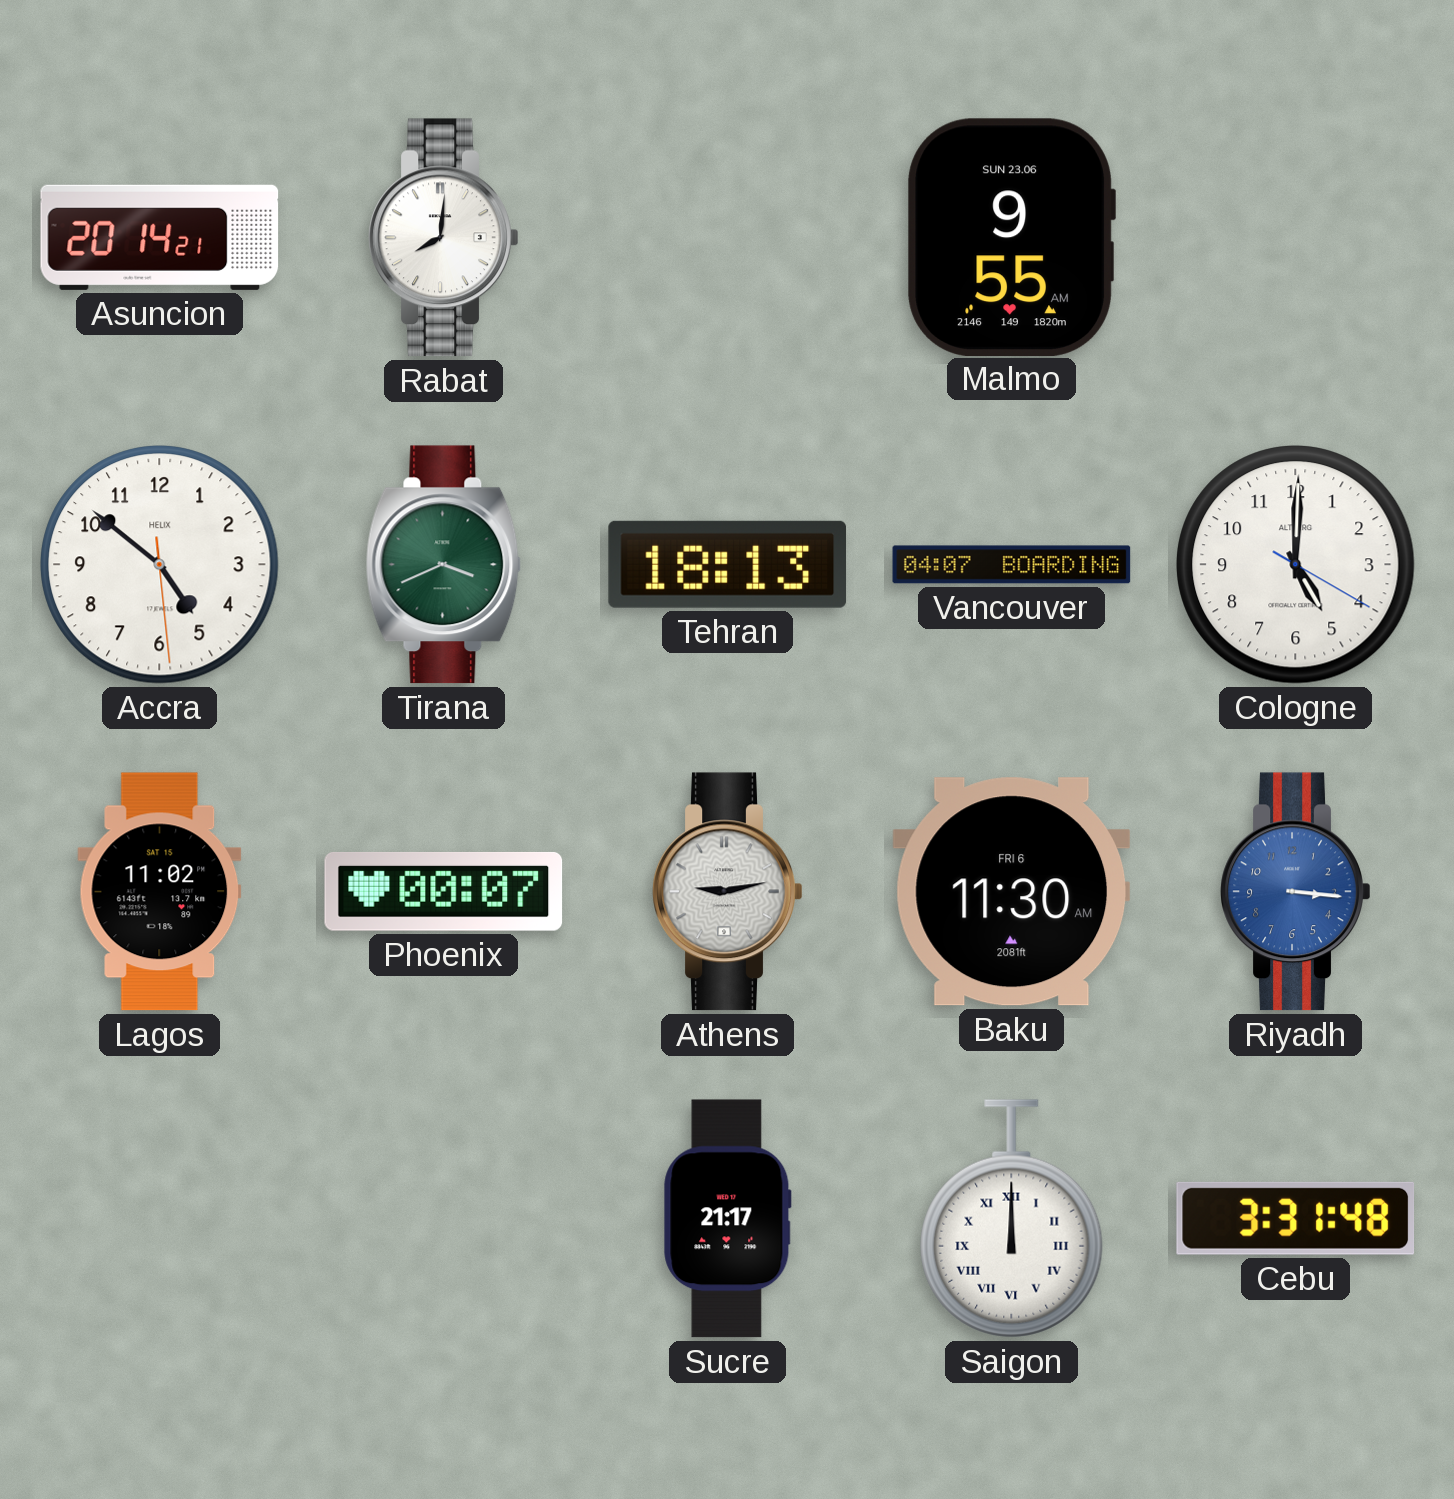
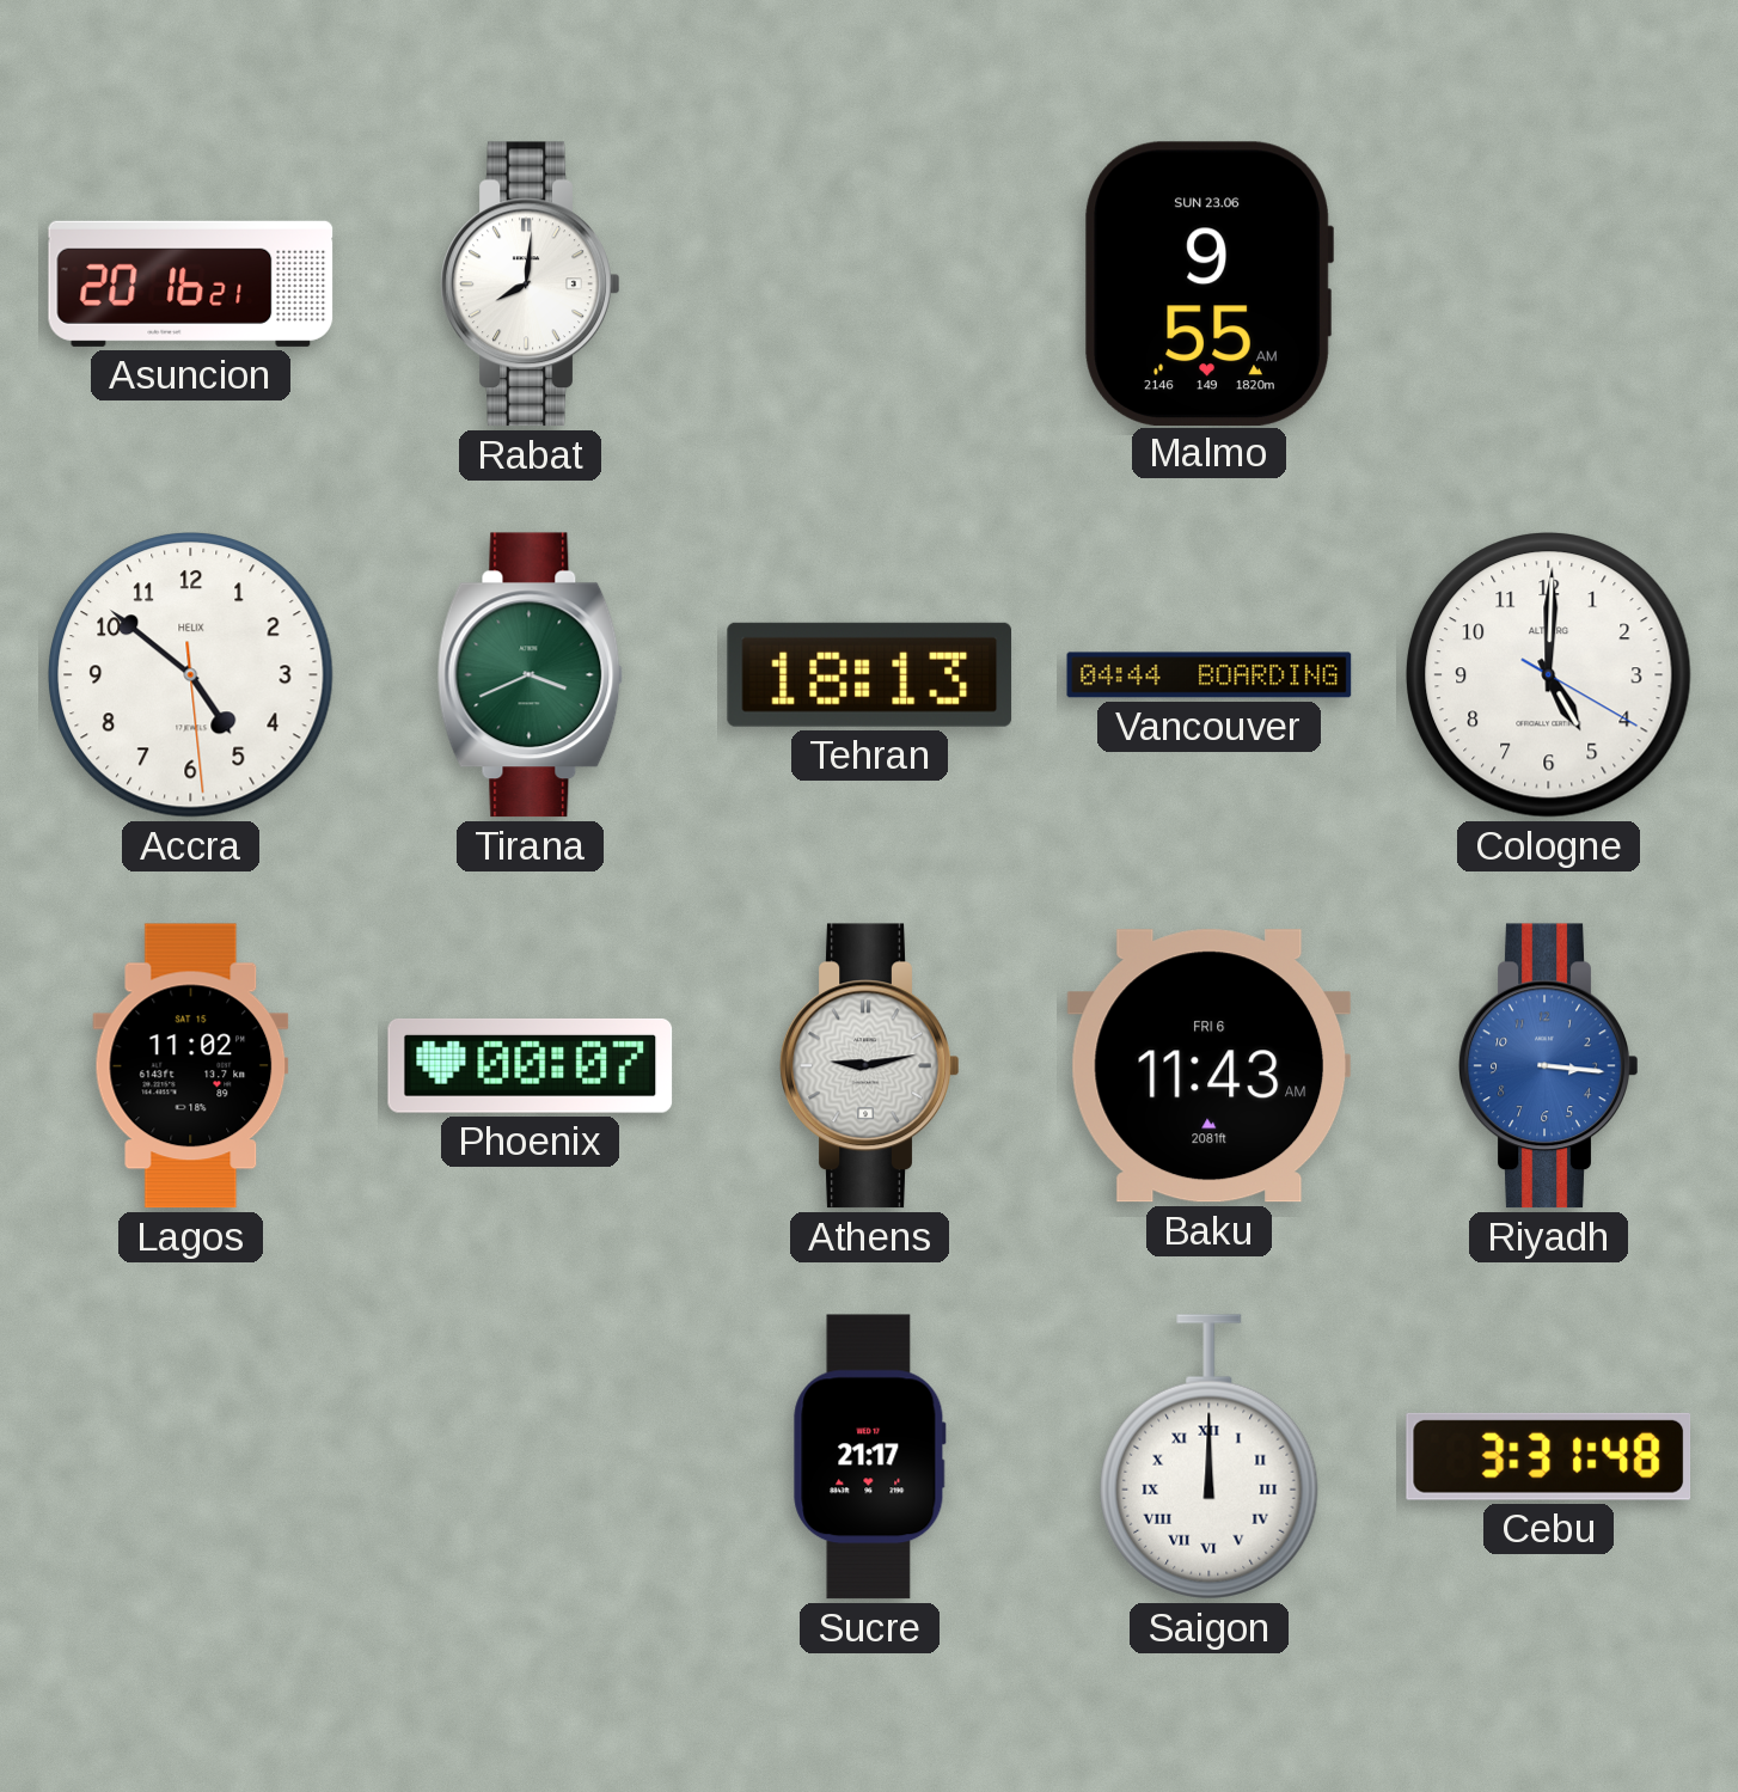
Asuncion: 20:14 -> 20:16 (191, 283)
Vancouver: 04:07 -> 04:44 (1210, 675)
Baku: 11:30 -> 11:43 (1210, 1066)
